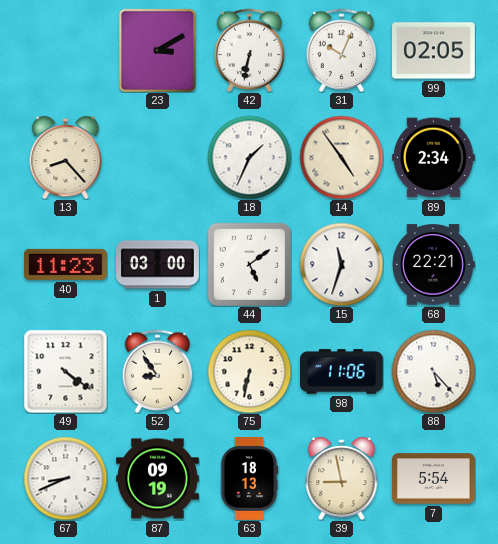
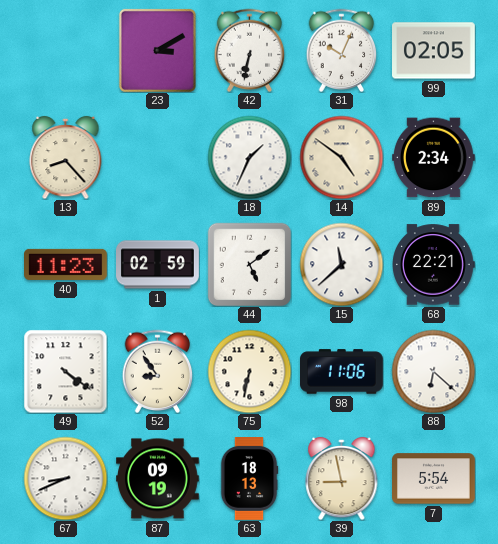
14: 4:54 -> 4:51 (341, 157)
1: 03:00 -> 02:59 (158, 265)
15: 11:33 -> 11:38 (341, 264)
88: 5:23 -> 6:22 (433, 371)
